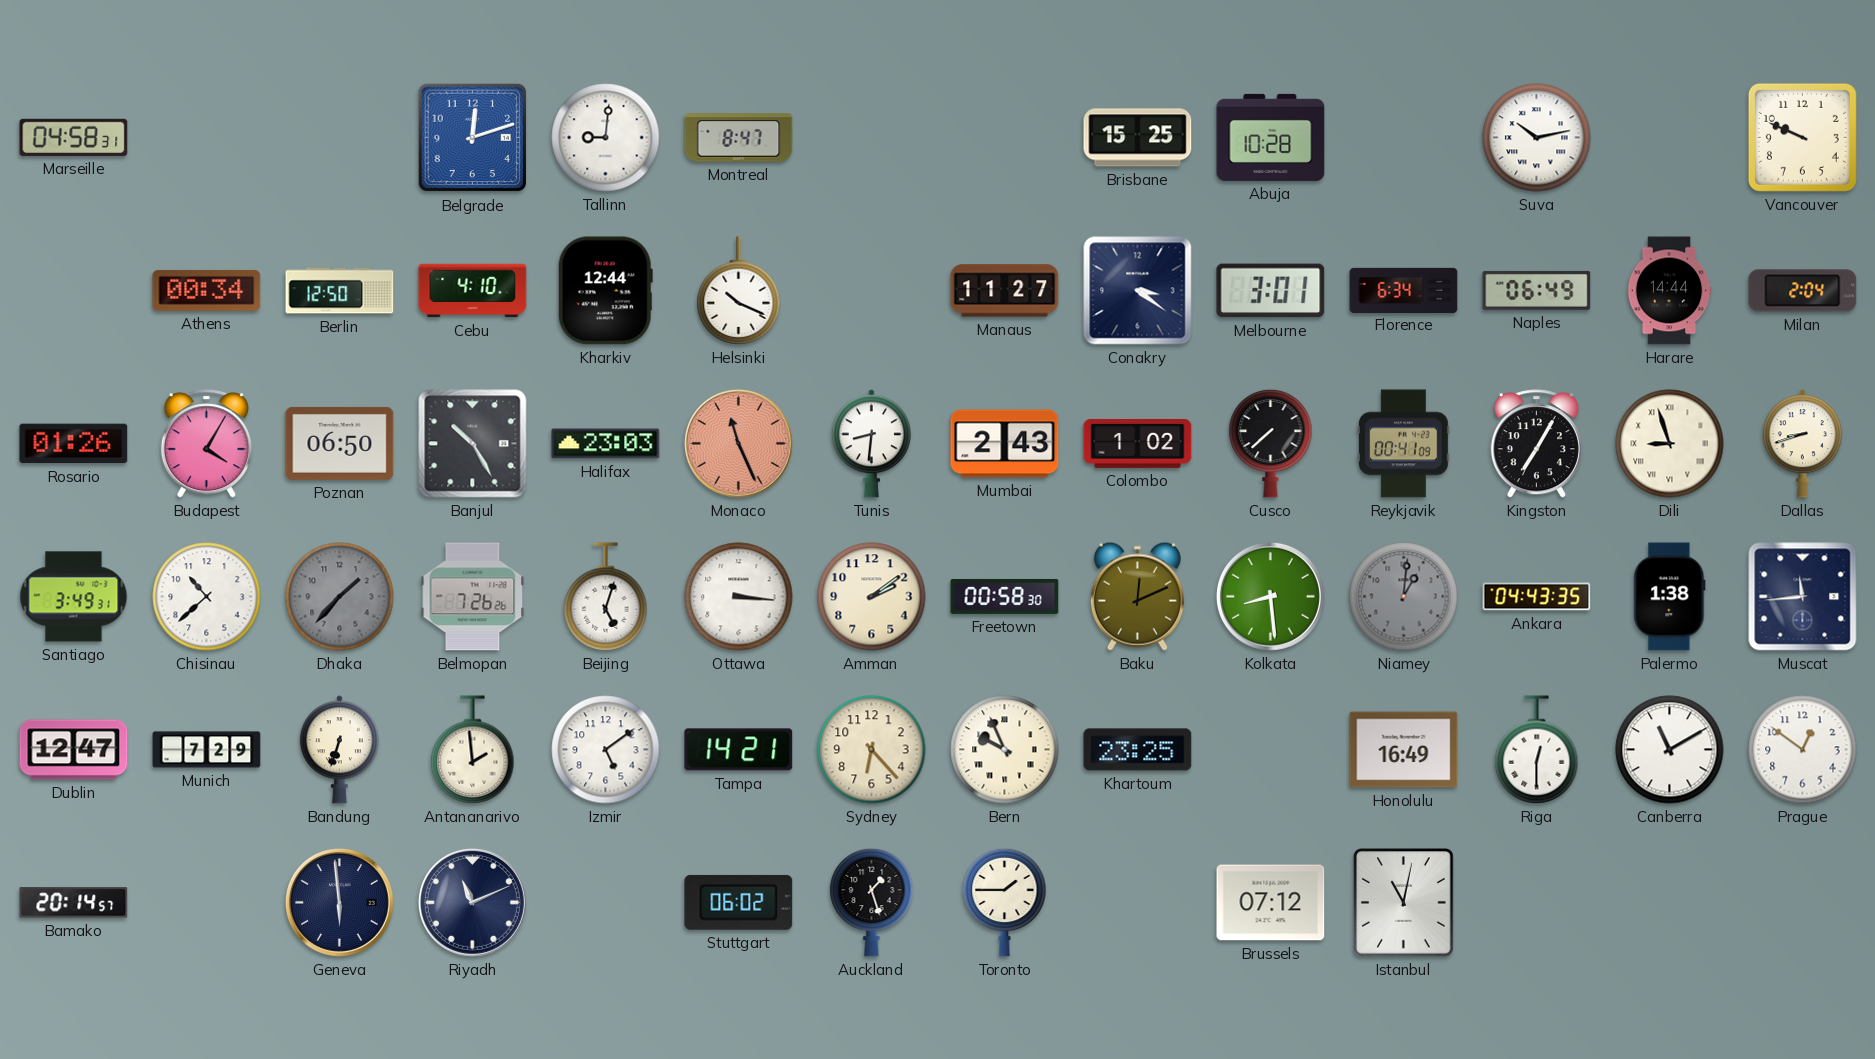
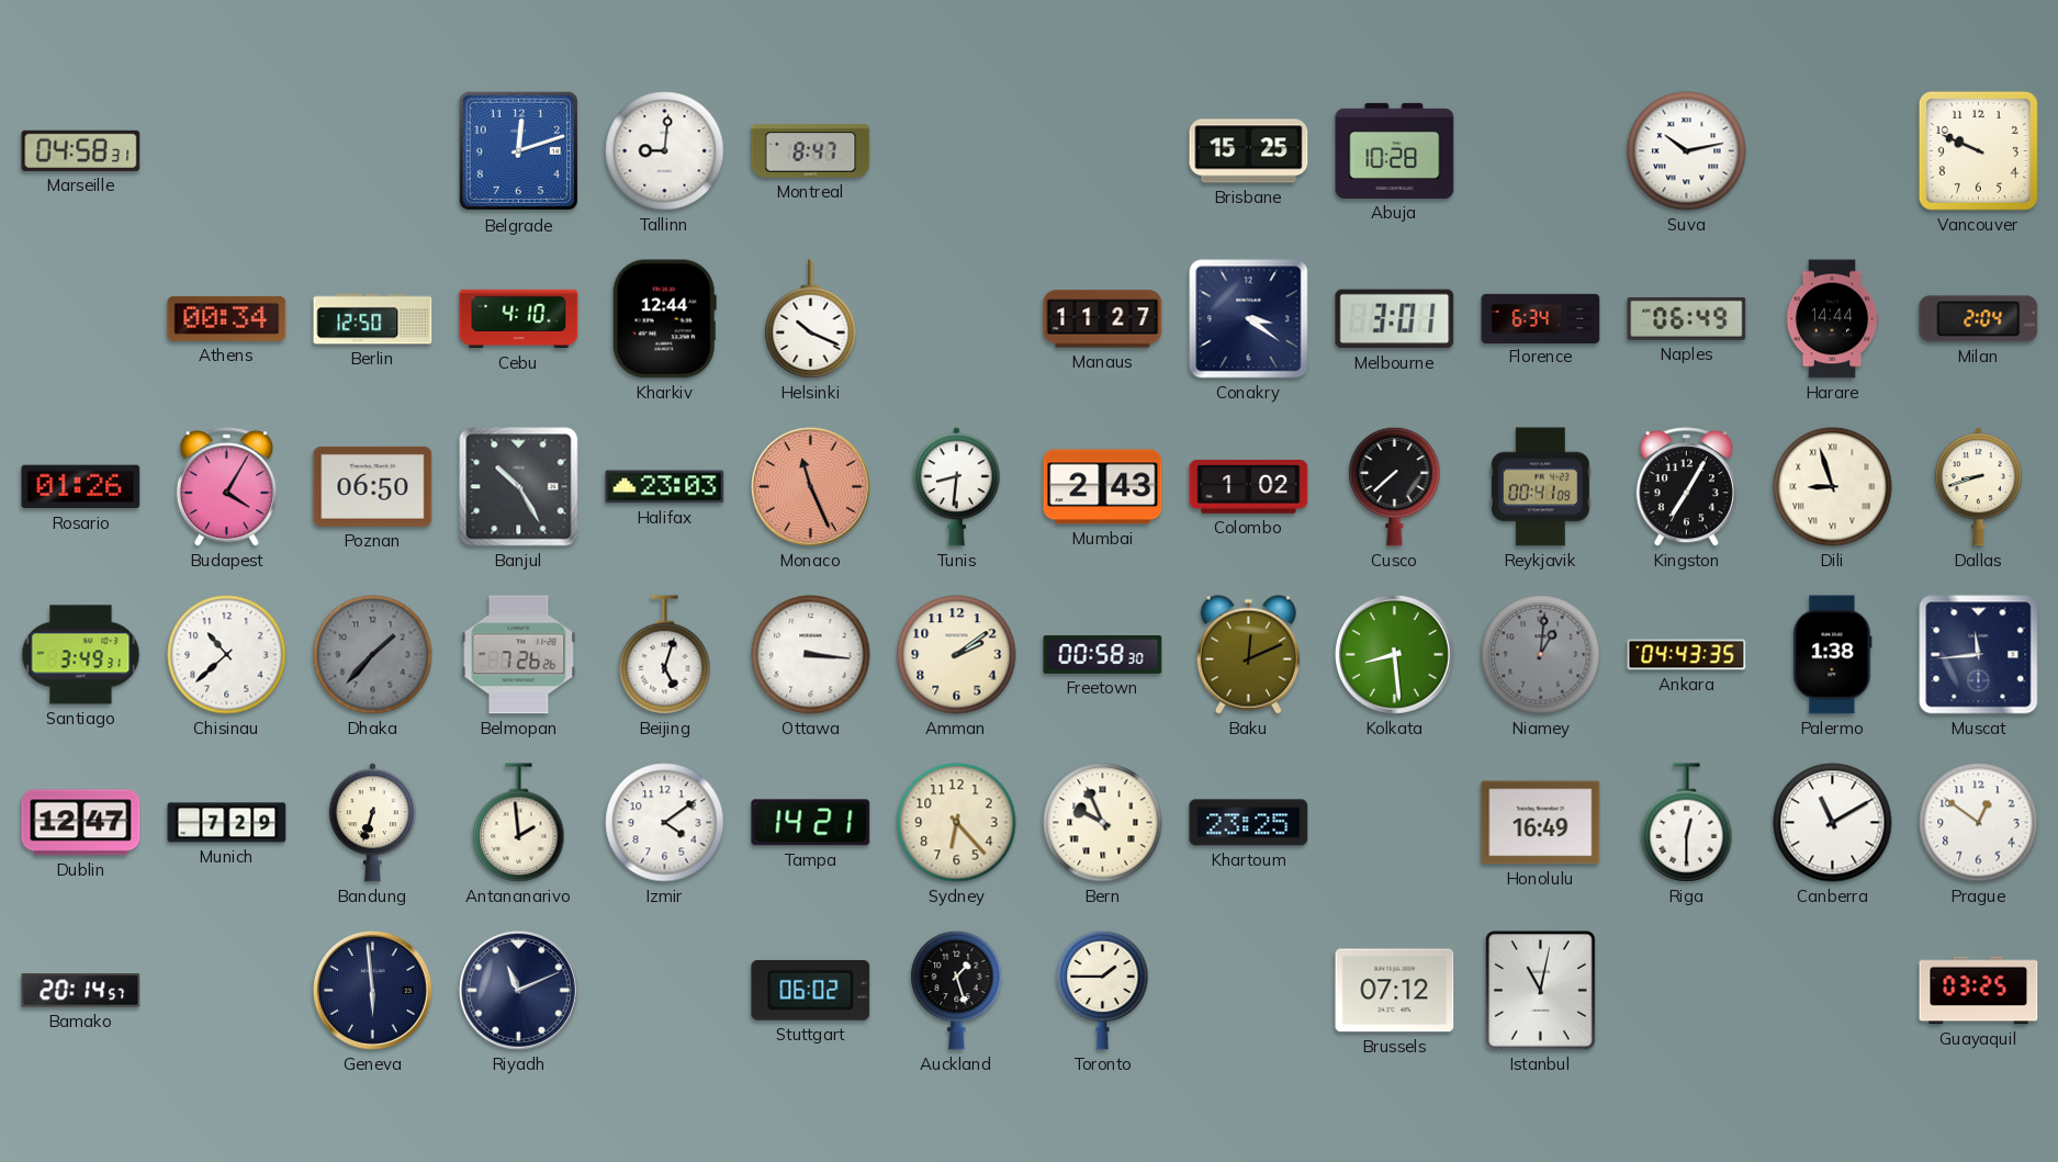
Izmir: 5:09 -> 4:09 (665, 823)
Guayaquil: none -> 03:25 (1979, 991)
